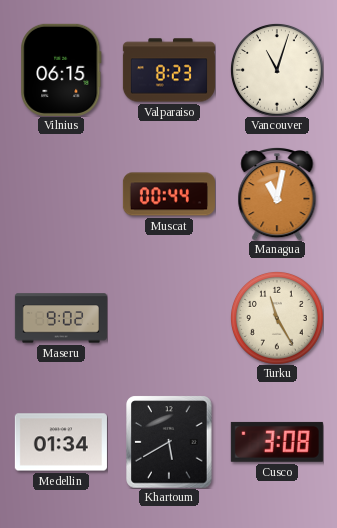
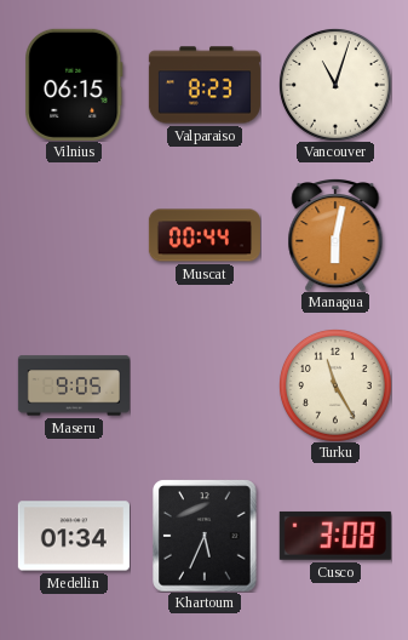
Managua: 11:02 -> 6:02 (335, 235)
Maseru: 9:02 -> 9:05 (74, 385)
Khartoum: 5:40 -> 5:34 (205, 536)
